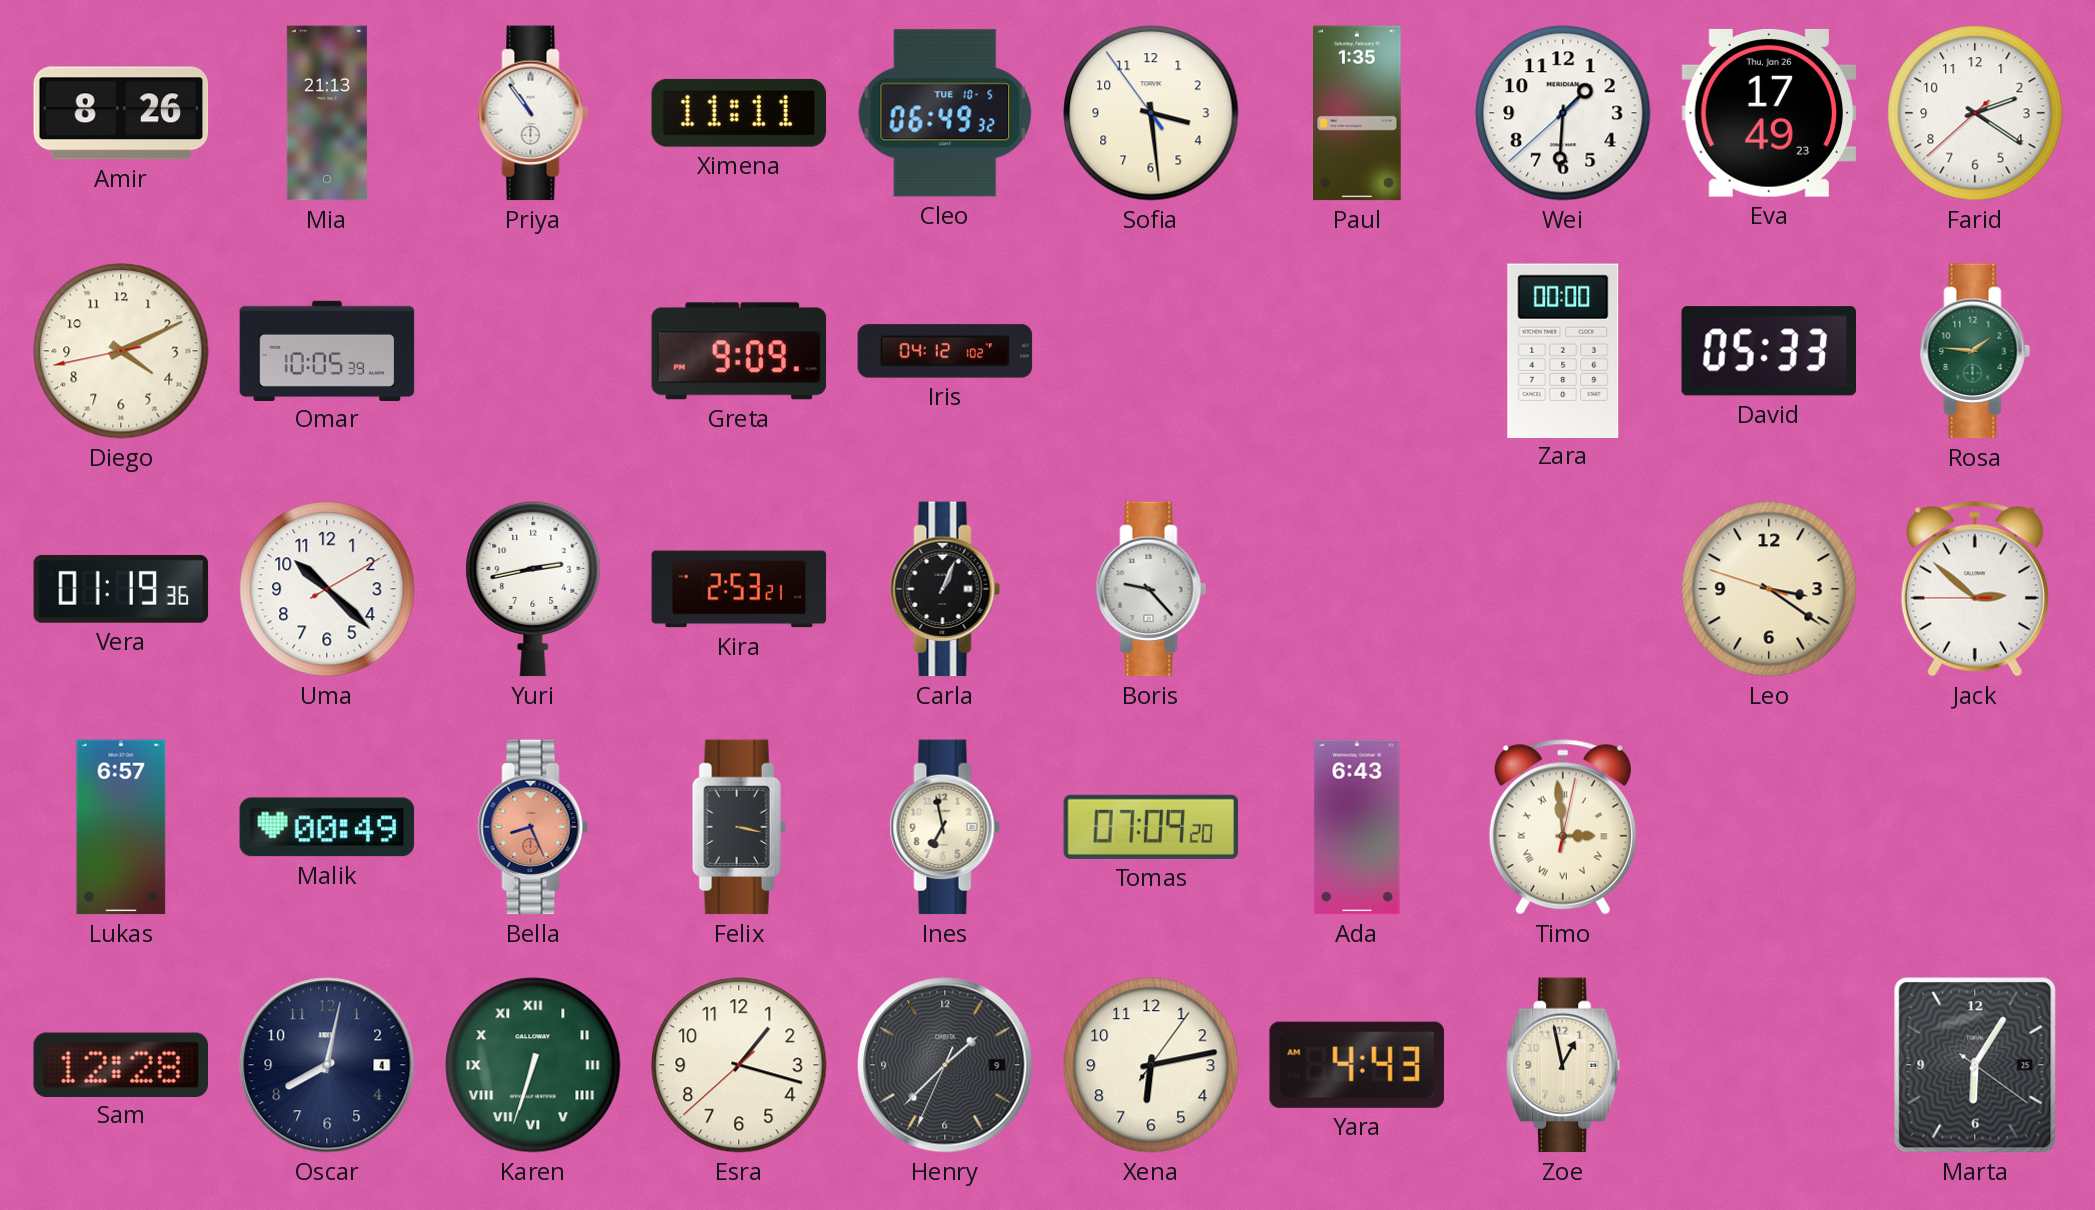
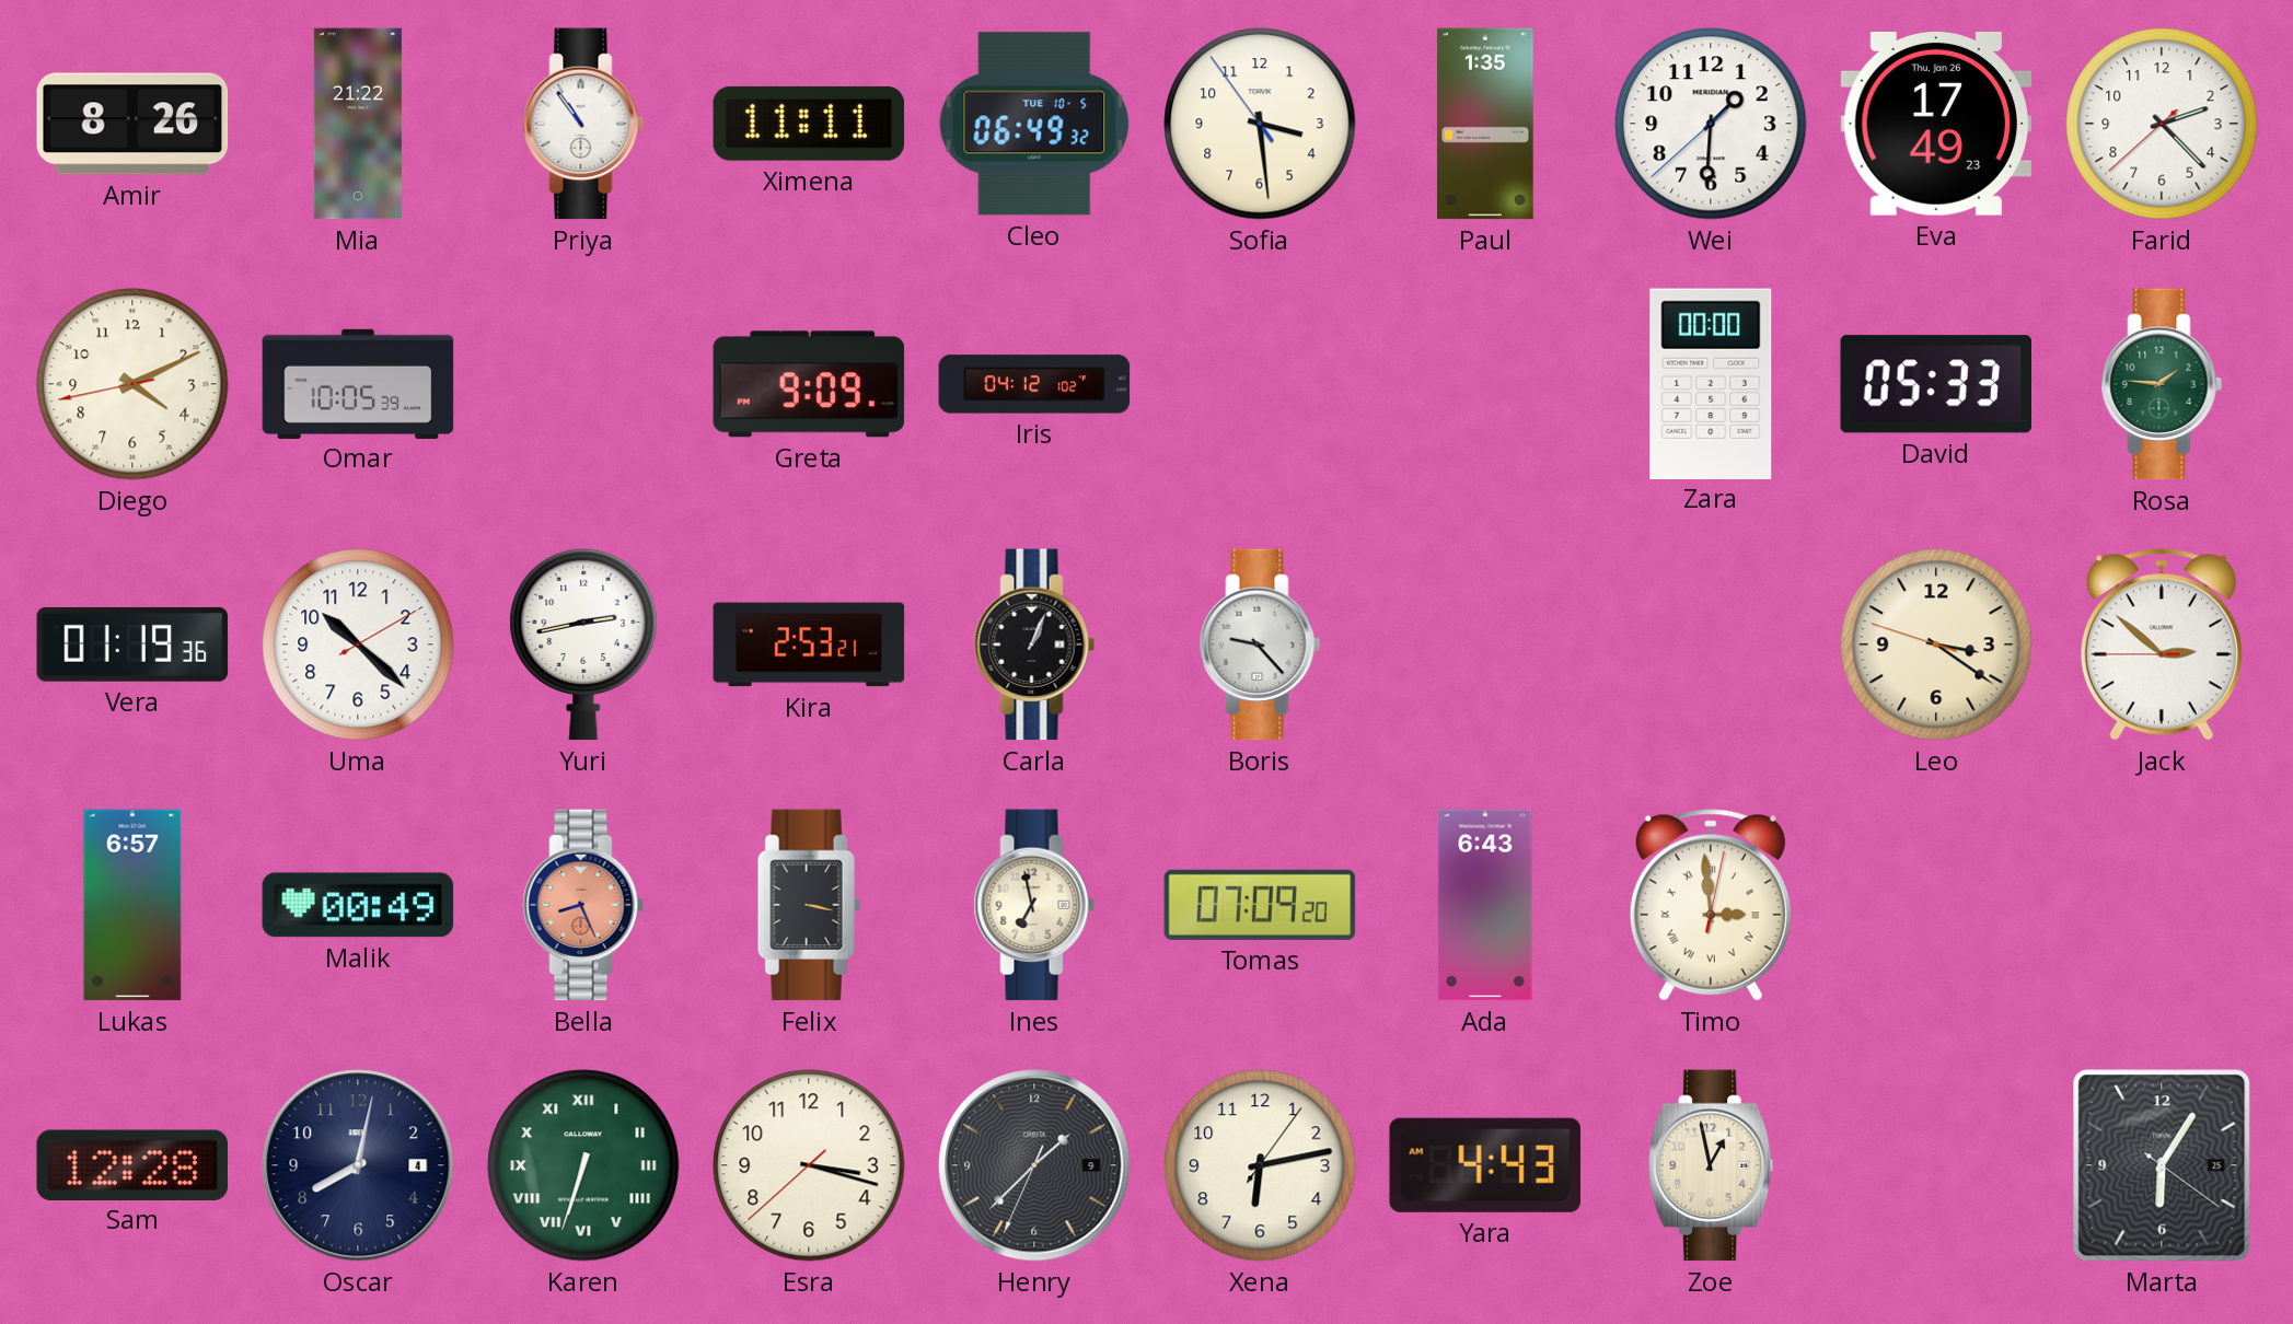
Mia: 21:13 -> 21:22 (358, 124)
Farid: 2:20 -> 2:22 (2162, 124)
Esra: 1:17 -> 3:17 (809, 1165)
